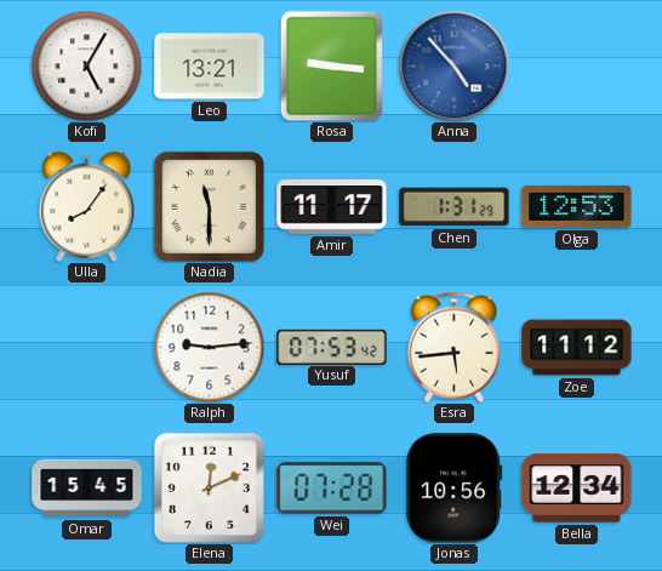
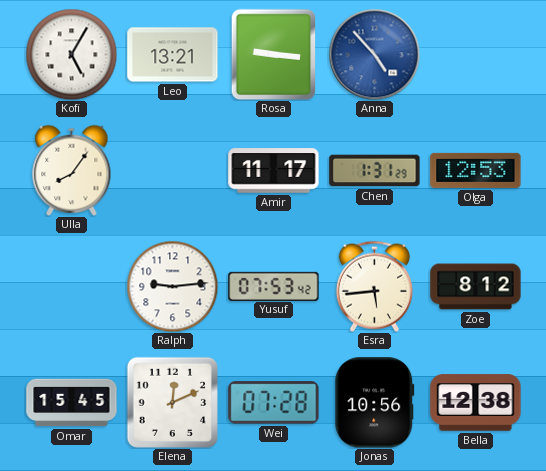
Nadia: 11:30 -> none (209, 206)
Zoe: 11:12 -> 8:12 (476, 287)
Bella: 12:34 -> 12:38 (476, 403)
